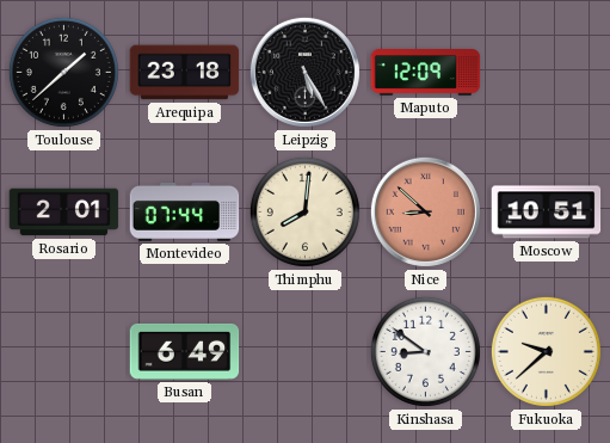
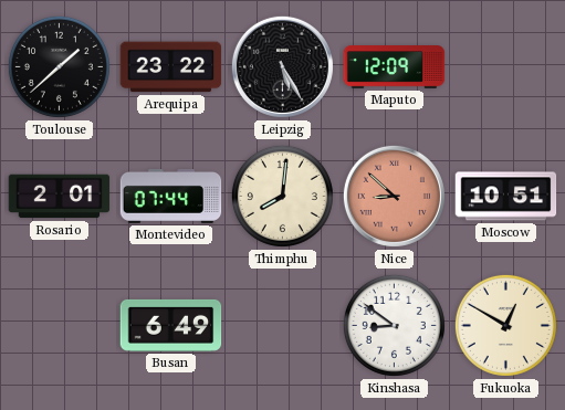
Arequipa: 23:18 -> 23:22 (171, 67)
Fukuoka: 9:38 -> 12:50 (505, 325)
